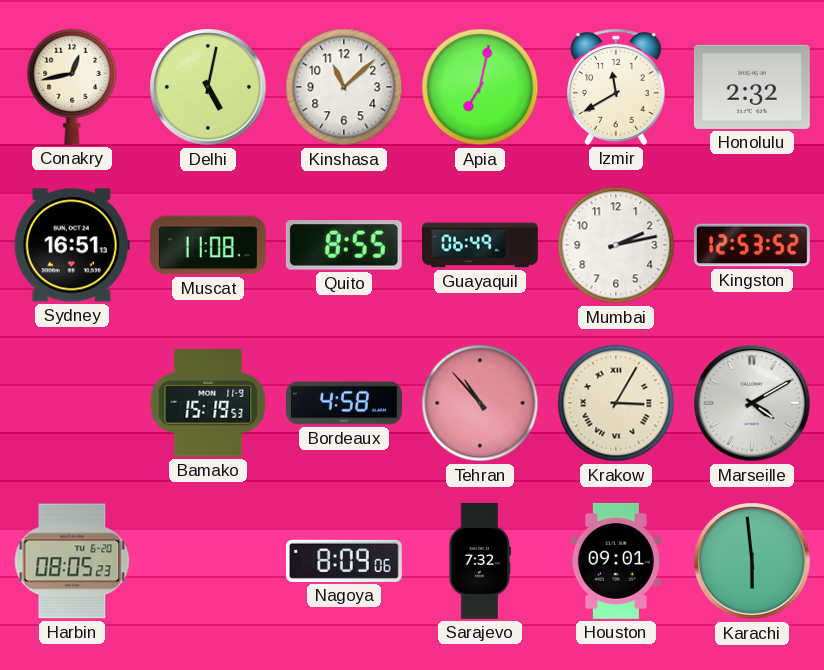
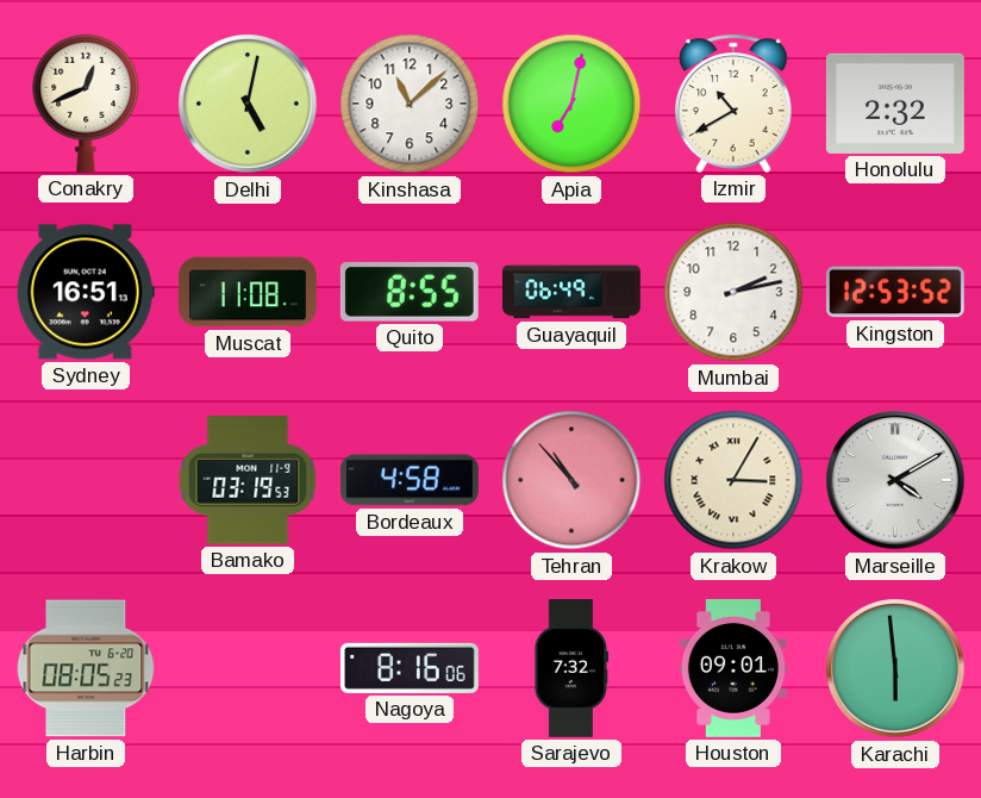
Conakry: 12:43 -> 12:41 (86, 104)
Izmir: 11:40 -> 10:40 (733, 104)
Bamako: 15:19 -> 03:19 (248, 480)
Nagoya: 8:09 -> 8:16 (410, 668)
